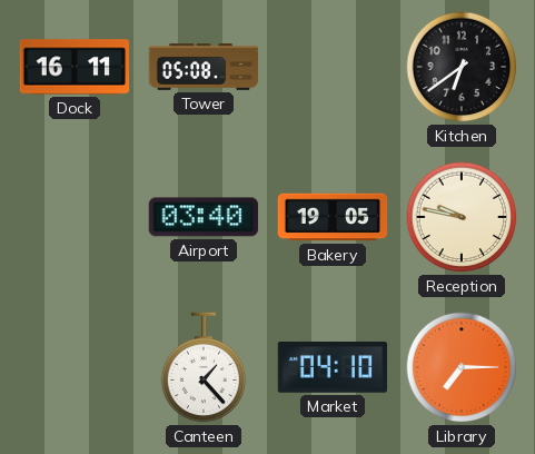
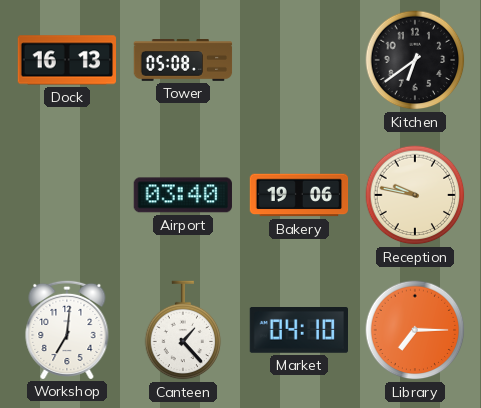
Dock: 16:11 -> 16:13 (67, 60)
Bakery: 19:05 -> 19:06 (299, 195)
Workshop: none -> 7:01 (67, 329)
